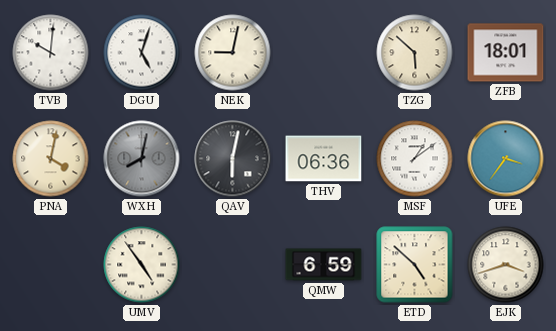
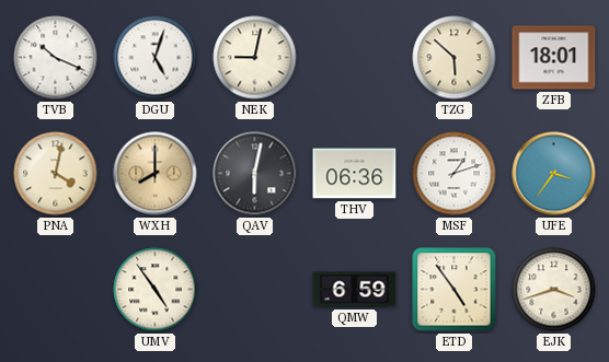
TVB: 10:01 -> 10:19 (56, 58)
WXH: 8:02 -> 8:00 (156, 174)
WXH dial: grey -> champagne (156, 174)
MSF: 1:09 -> 1:12 (455, 174)
ETD: 4:52 -> 4:54 (455, 290)
